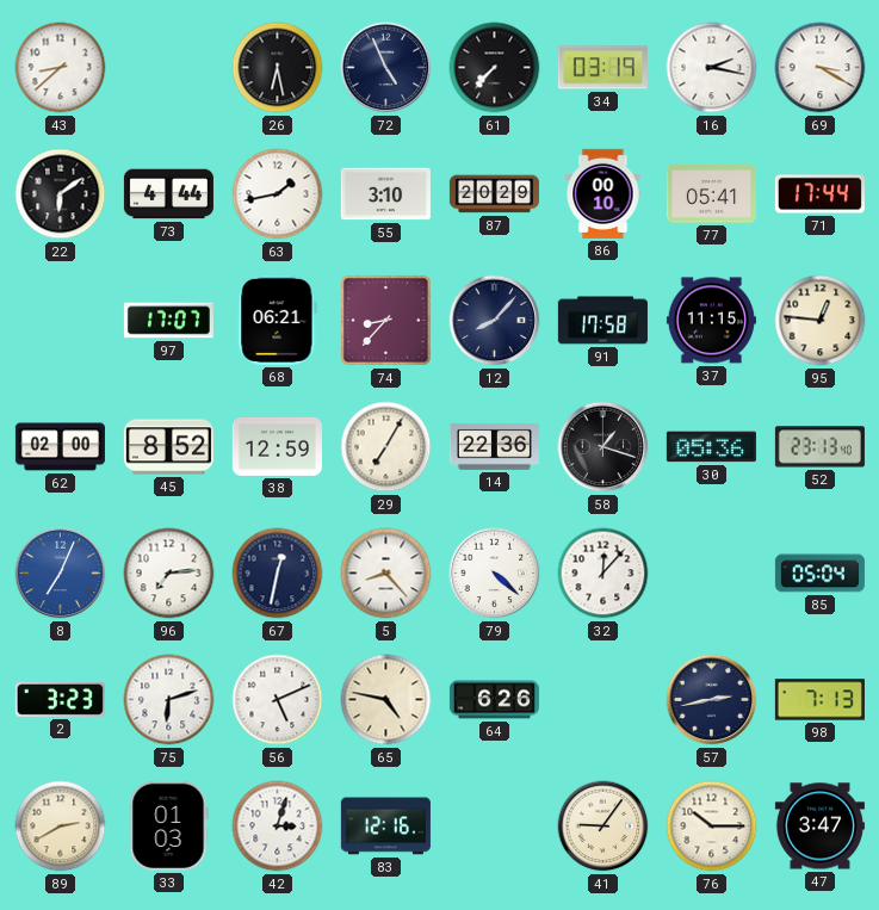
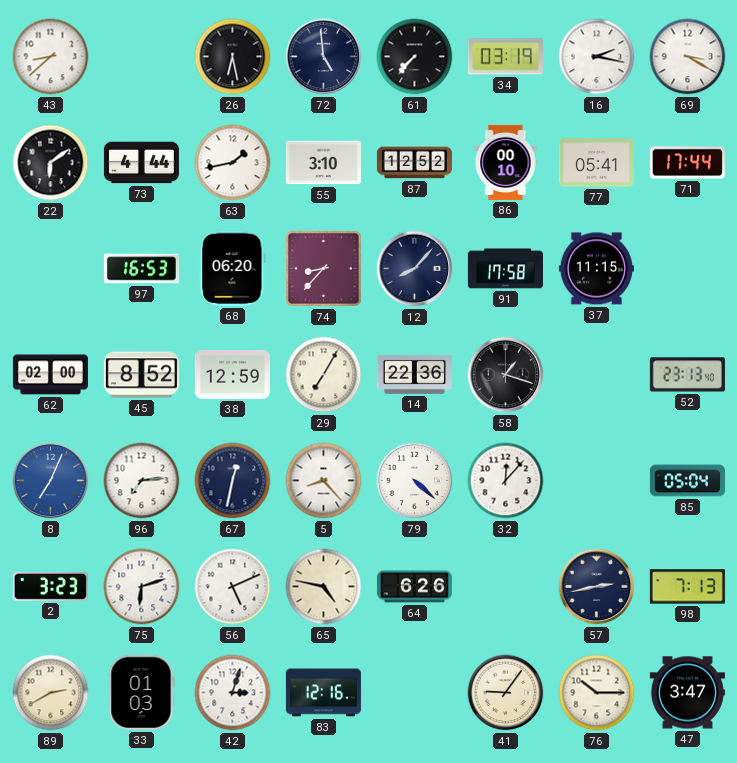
72: 4:56 -> 4:59 (324, 57)
87: 20:29 -> 12:52 (414, 163)
97: 17:07 -> 16:53 (141, 269)
68: 06:21 -> 06:20 (233, 268)
95: 12:46 -> none (821, 321)
30: 05:36 -> none (711, 447)
